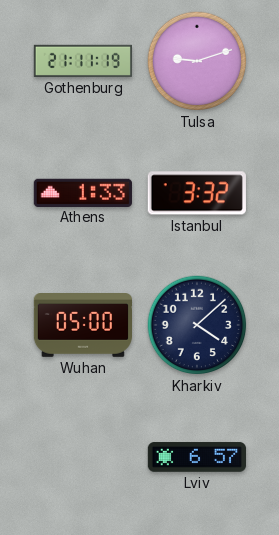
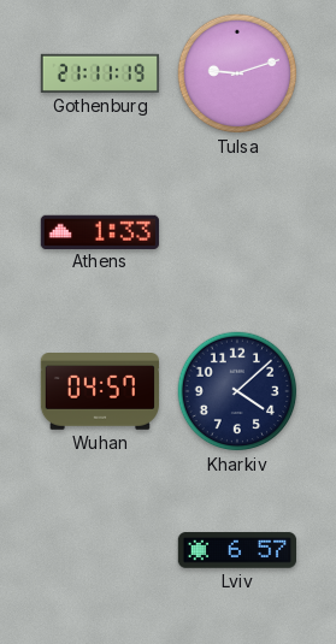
Istanbul: 3:32 -> none (197, 193)
Wuhan: 05:00 -> 04:57 (99, 392)
